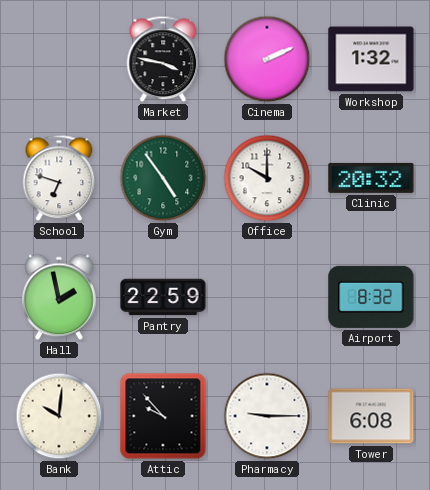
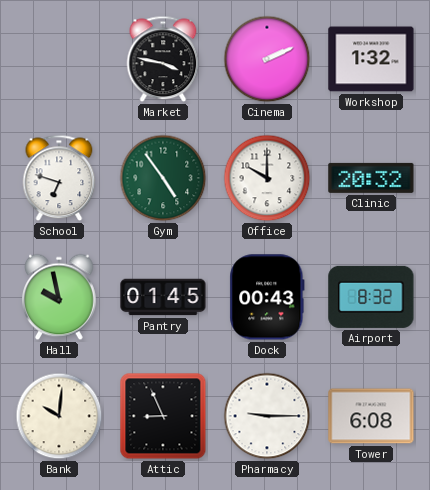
Hall: 1:58 -> 9:58 (60, 297)
Pantry: 22:59 -> 01:45 (163, 297)
Dock: none -> 00:43 (267, 297)
Attic: 9:53 -> 8:56 (163, 416)
